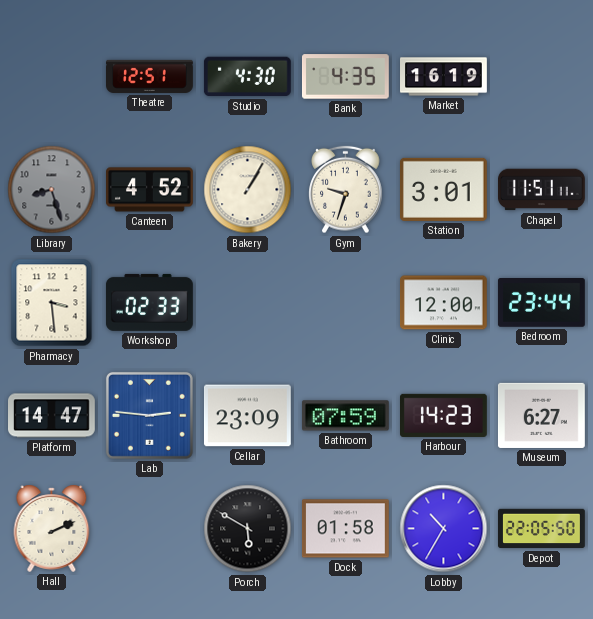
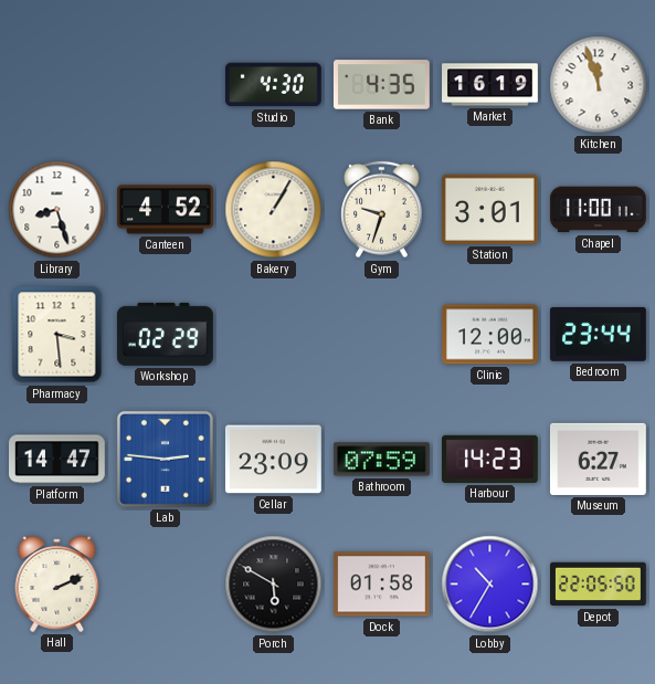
Theatre: 12:51 -> none (150, 76)
Kitchen: none -> 11:57 (599, 85)
Library dial: grey -> white (57, 210)
Chapel: 11:51 -> 11:00 (599, 210)
Workshop: 02:33 -> 02:29 (165, 334)
